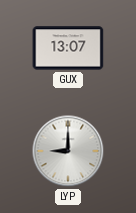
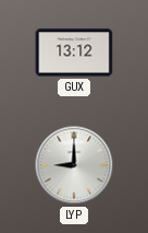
GUX: 13:07 -> 13:12 (74, 53)
